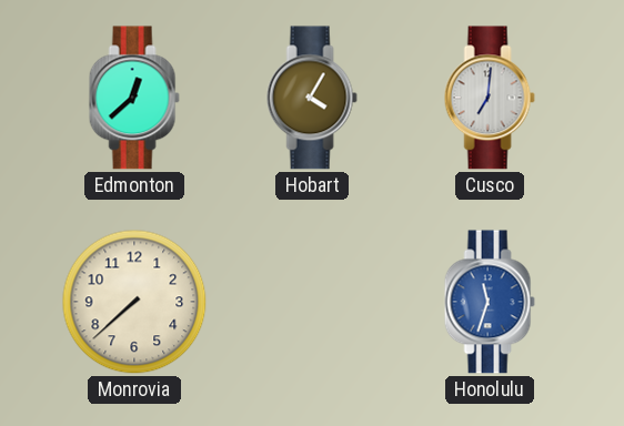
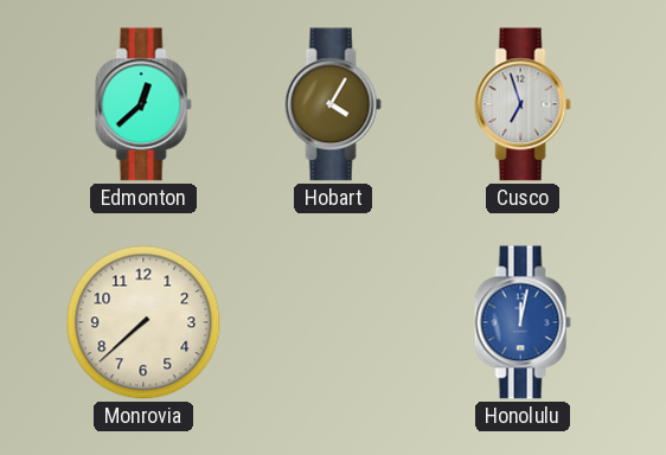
Cusco: 7:01 -> 6:57 (523, 104)
Honolulu: 11:33 -> 12:02 (523, 322)
